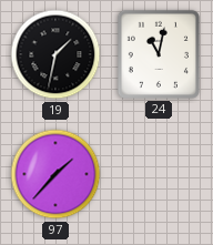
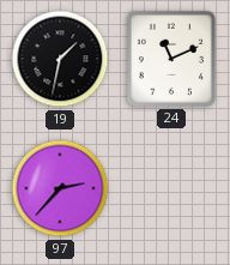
24: 11:02 -> 11:11 (171, 59)
97: 1:37 -> 2:37 (60, 188)
